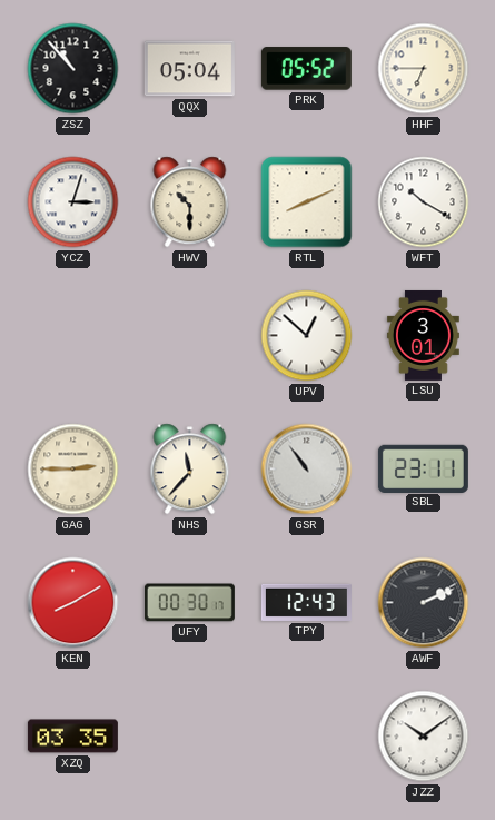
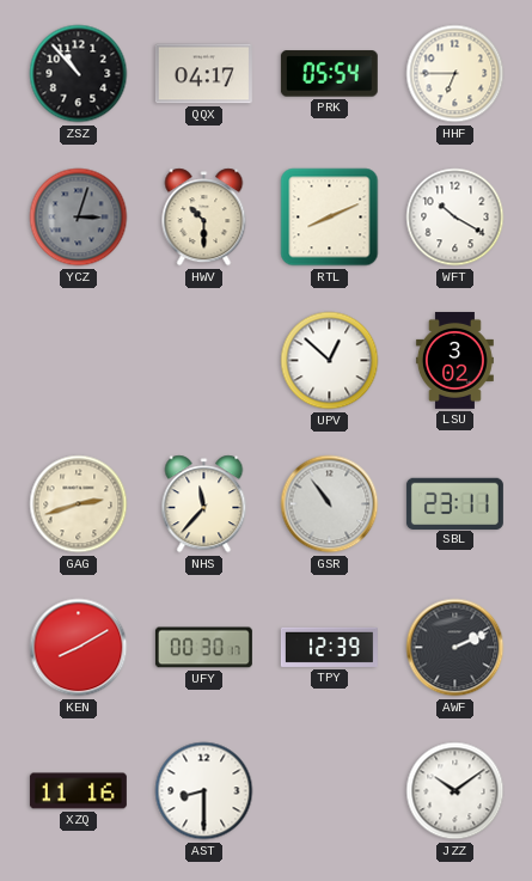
QQX: 05:04 -> 04:17 (203, 74)
PRK: 05:52 -> 05:54 (329, 74)
YCZ dial: white -> grey (79, 218)
LSU: 3:01 -> 3:02 (454, 360)
GAG: 2:45 -> 2:42 (79, 504)
TPY: 12:43 -> 12:39 (329, 647)
XZQ: 03:35 -> 11:16 (78, 791)
AST: none -> 8:30 (204, 791)
